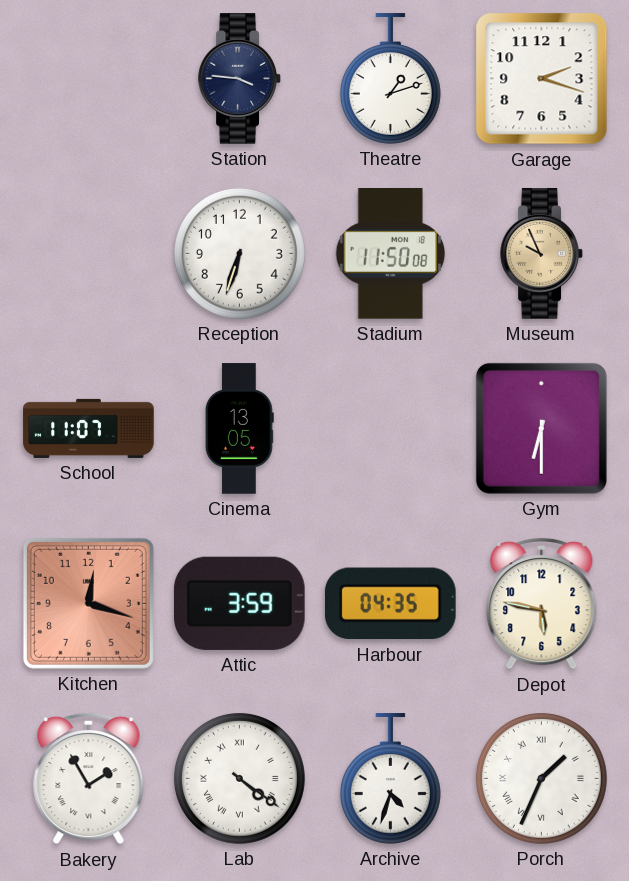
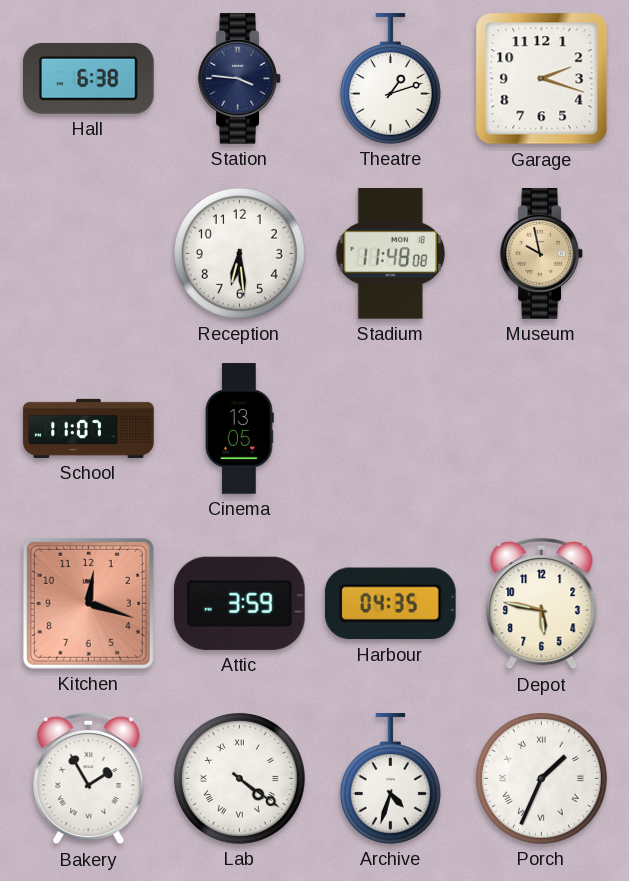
Hall: none -> 6:38 (89, 78)
Reception: 6:33 -> 6:29 (239, 253)
Stadium: 11:50 -> 11:48 (391, 254)
Museum: 9:56 -> 9:58 (542, 254)
Gym: 6:30 -> none (541, 428)
